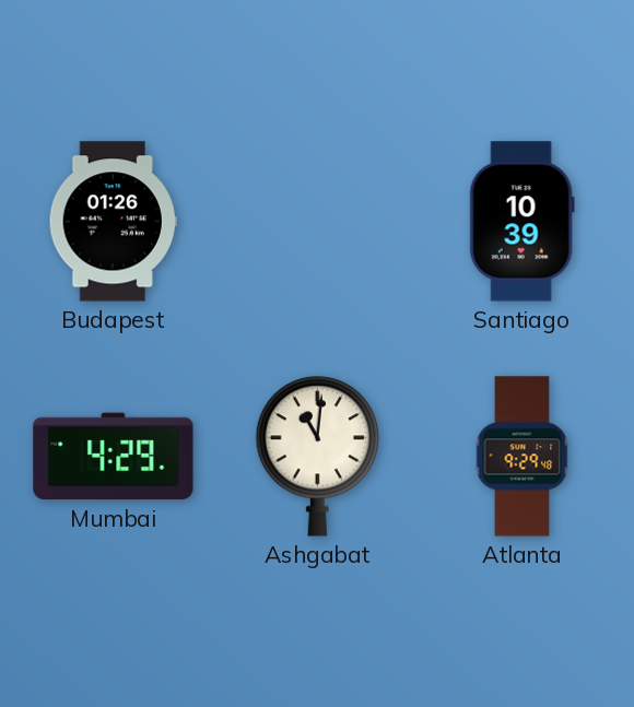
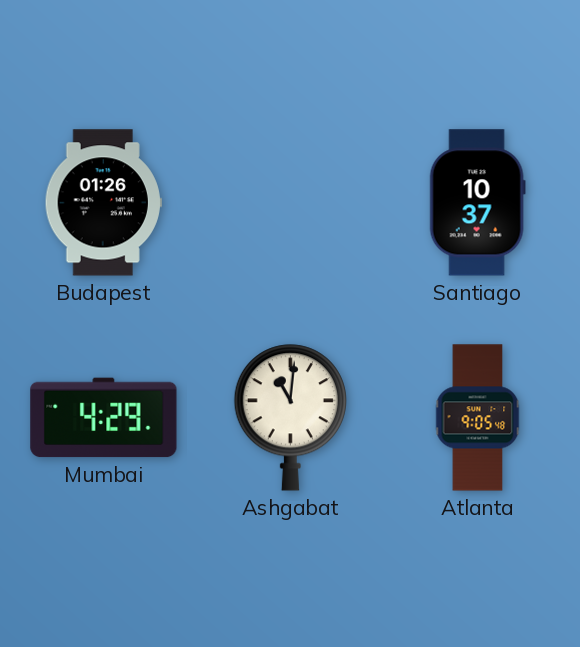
Santiago: 10:39 -> 10:37 (477, 203)
Atlanta: 9:29 -> 9:05 (478, 418)
